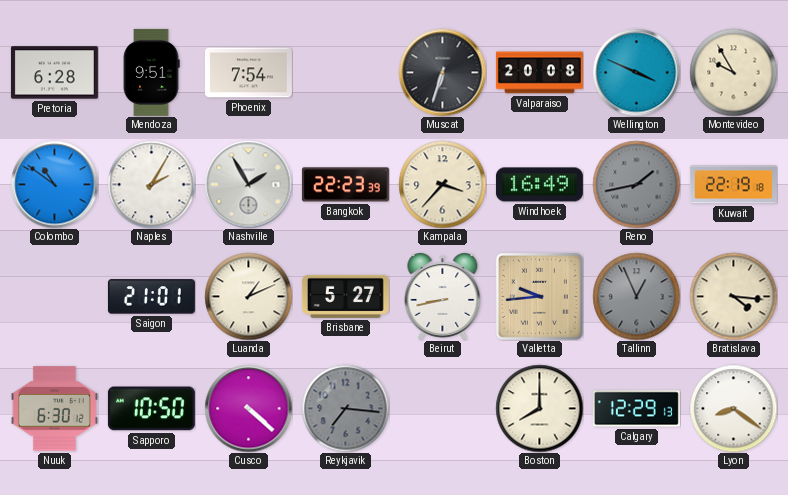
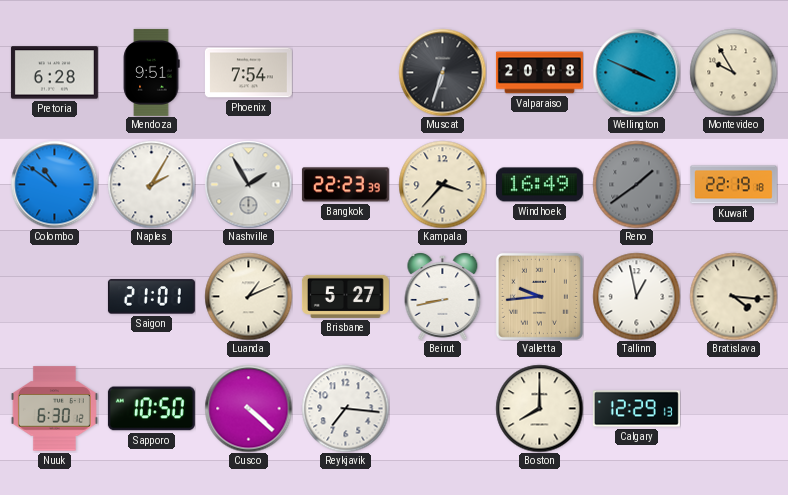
Reno: 1:43 -> 1:39 (636, 184)
Tallinn: 12:56 -> 12:58 (636, 296)
Tallinn dial: grey -> white (636, 296)
Reykjavik dial: grey -> white (345, 408)
Lyon: 8:21 -> none (733, 408)
